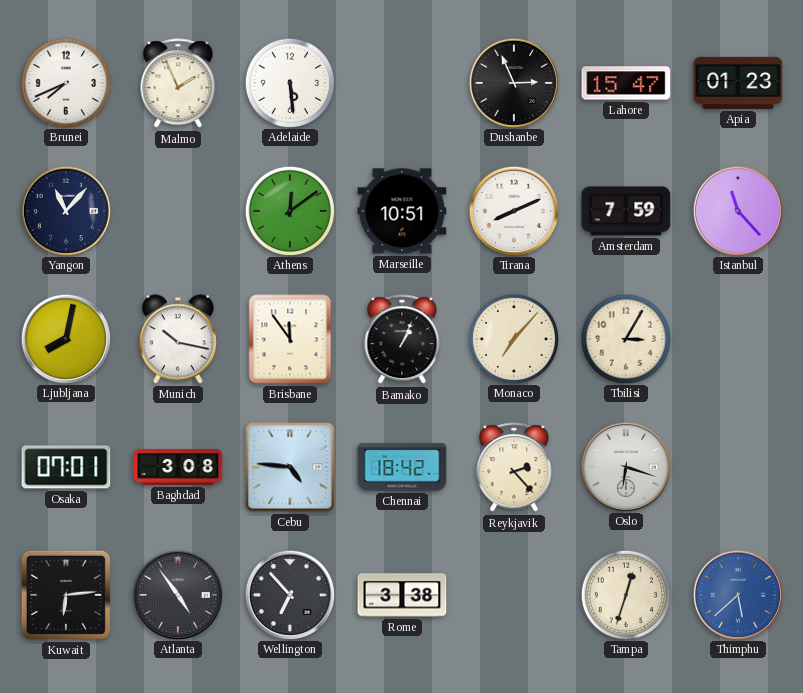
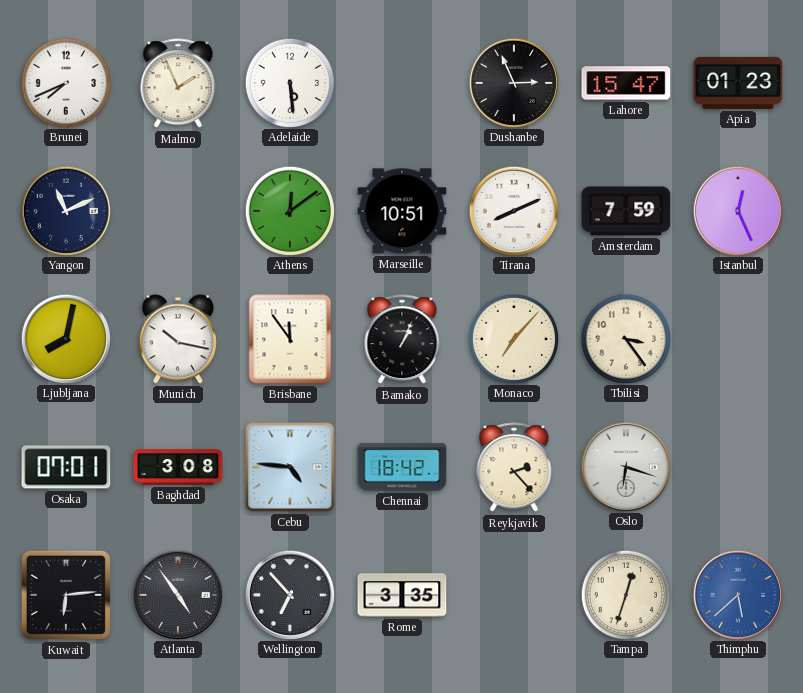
Yangon: 11:07 -> 11:11 (65, 210)
Istanbul: 11:23 -> 12:26 (737, 210)
Tbilisi: 3:05 -> 3:24 (625, 338)
Rome: 3:38 -> 3:35 (402, 595)
